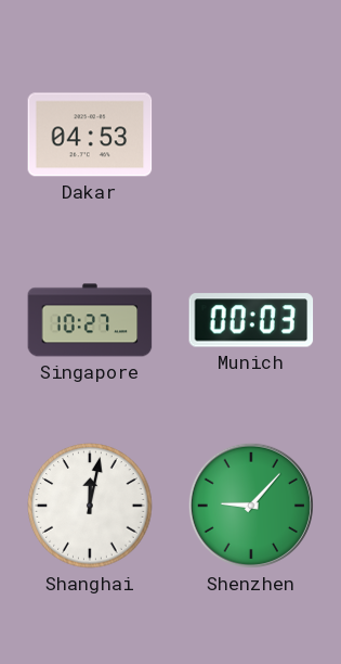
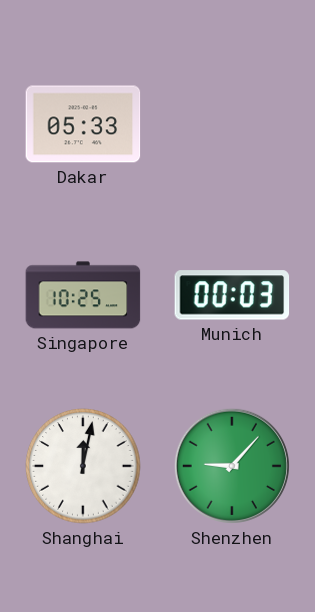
Dakar: 04:53 -> 05:33 (83, 124)
Singapore: 10:27 -> 10:25 (83, 295)
